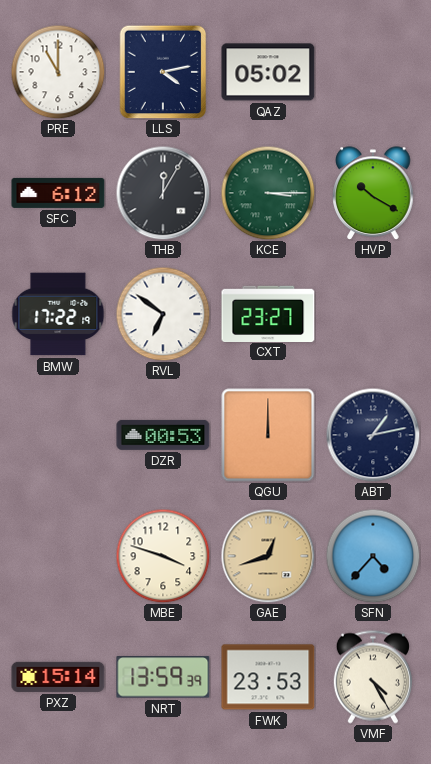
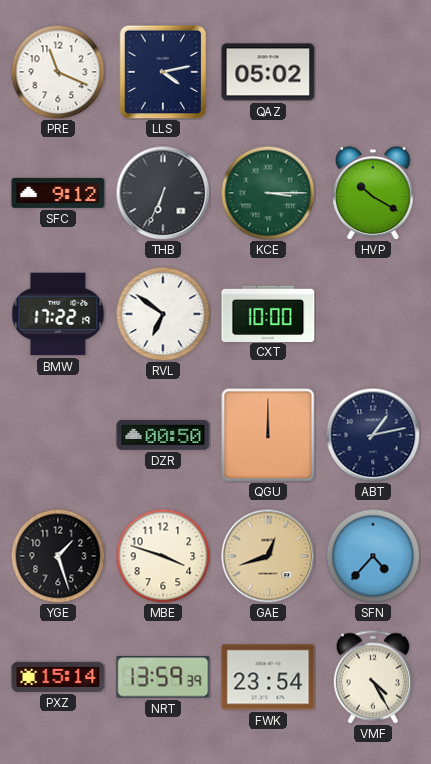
PRE: 11:00 -> 11:19 (58, 72)
SFC: 6:12 -> 9:12 (58, 193)
THB: 12:05 -> 6:34 (163, 193)
CXT: 23:27 -> 10:00 (268, 313)
DZR: 00:53 -> 00:50 (163, 435)
YGE: none -> 1:27 (58, 556)
FWK: 23:53 -> 23:54 (268, 677)
